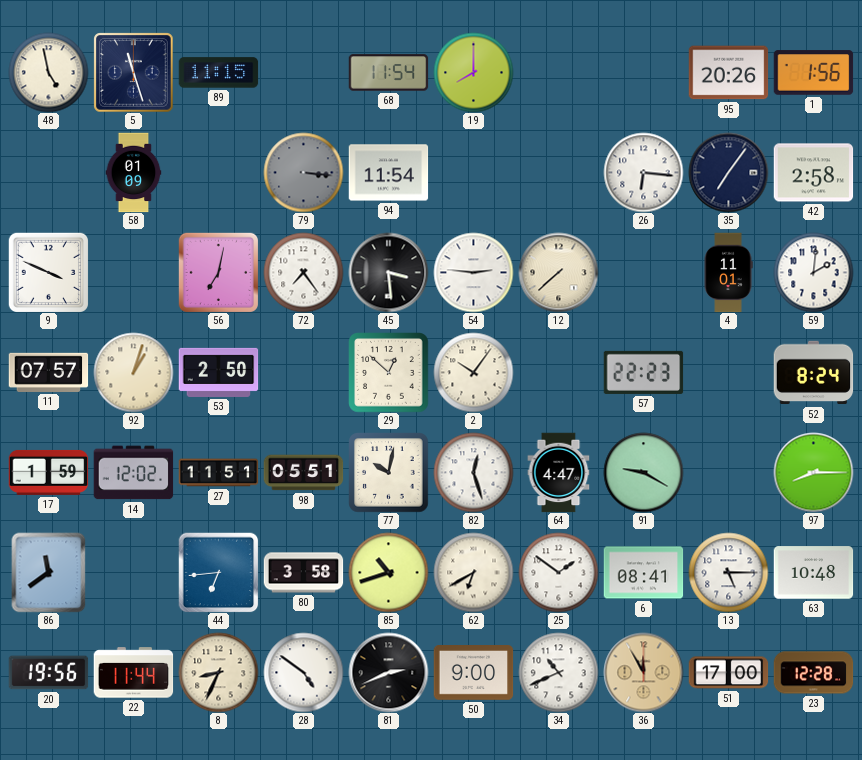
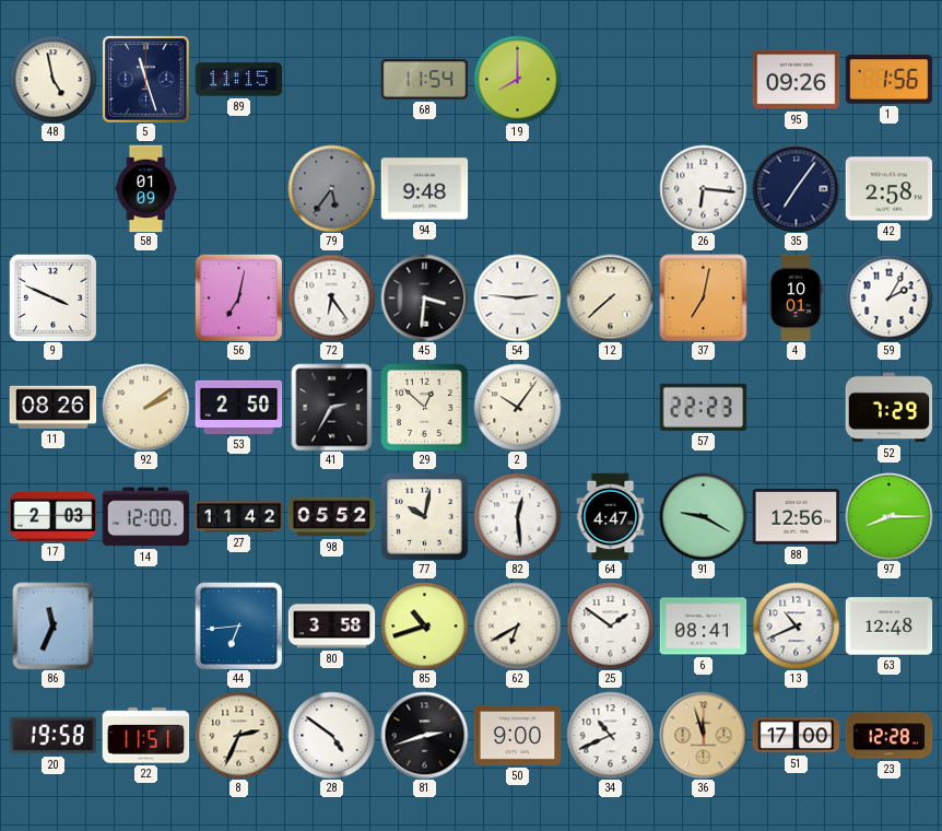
95: 20:26 -> 09:26 (796, 80)
79: 3:16 -> 5:36 (331, 188)
94: 11:54 -> 9:48 (424, 189)
72: 7:24 -> 6:24 (331, 297)
45: 3:29 -> 3:31 (424, 297)
37: none -> 7:02 (703, 297)
4: 11:01 -> 10:01 (796, 297)
59: 2:01 -> 2:05 (888, 297)
11: 07:57 -> 08:26 (52, 407)
92: 1:03 -> 2:09 (145, 407)
41: none -> 2:35 (332, 407)
52: 8:24 -> 7:29 (888, 408)
17: 1:59 -> 2:03 (52, 516)
14: 12:02 -> 12:00 (145, 517)
27: 11:51 -> 11:42 (238, 517)
98: 05:51 -> 05:52 (331, 517)
82: 12:27 -> 12:29 (517, 516)
88: none -> 12:56 (796, 517)
86: 11:39 -> 11:34 (54, 625)
13: 5:15 -> 10:41 (796, 625)
63: 10:48 -> 12:48 (888, 627)
20: 19:56 -> 19:58 (52, 736)
22: 11:44 -> 11:51 (145, 736)
8: 8:34 -> 2:34 (238, 735)
81: 2:41 -> 2:42 (424, 735)
36: 11:55 -> 11:57 (703, 735)
